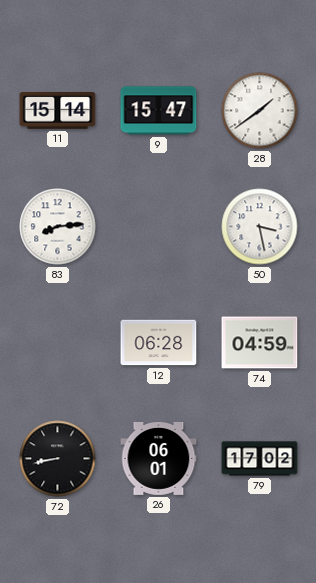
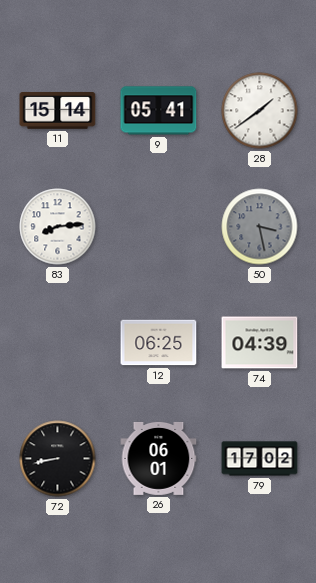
9: 15:47 -> 05:41 (159, 111)
50 dial: white -> grey (260, 227)
12: 06:28 -> 06:25 (159, 343)
74: 04:59 -> 04:39 (260, 343)
